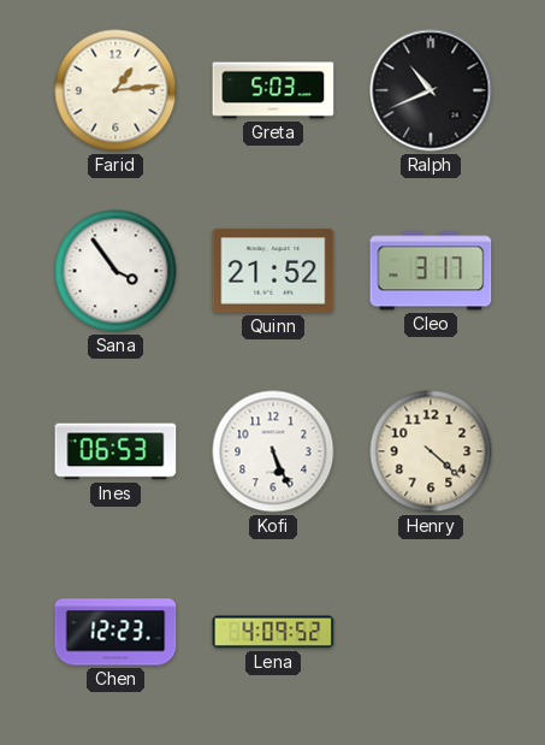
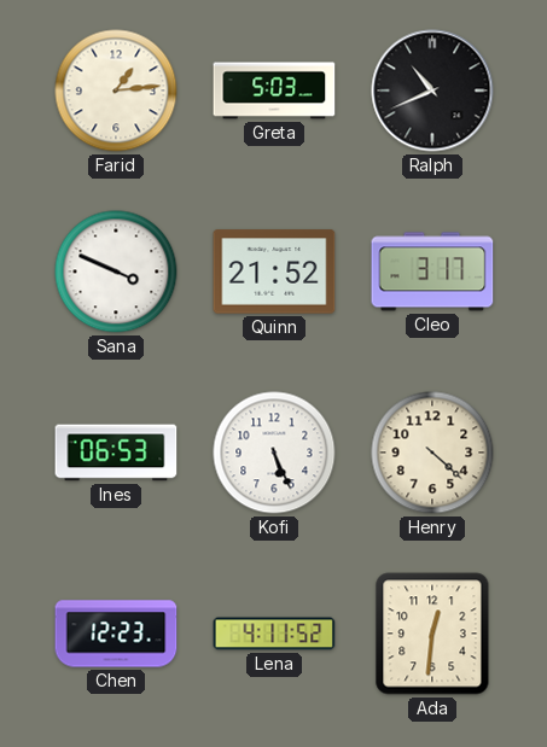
Sana: 3:54 -> 3:49 (116, 272)
Lena: 4:09 -> 4:11 (274, 634)
Ada: none -> 12:31 (432, 634)
